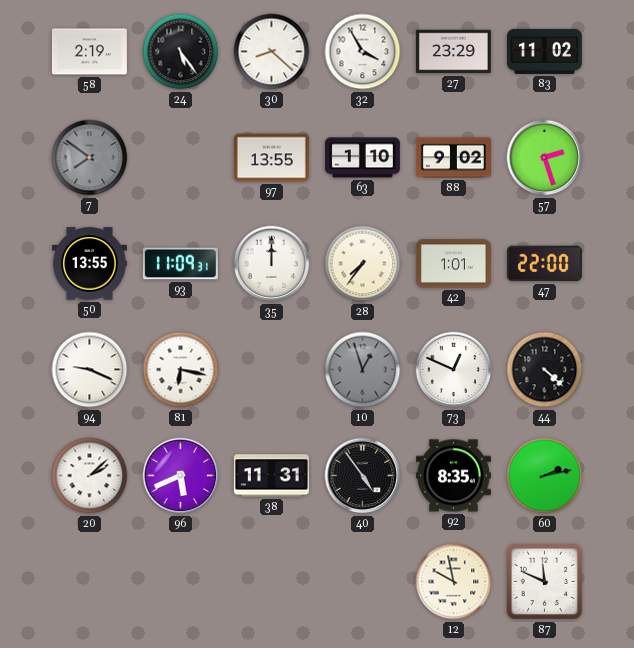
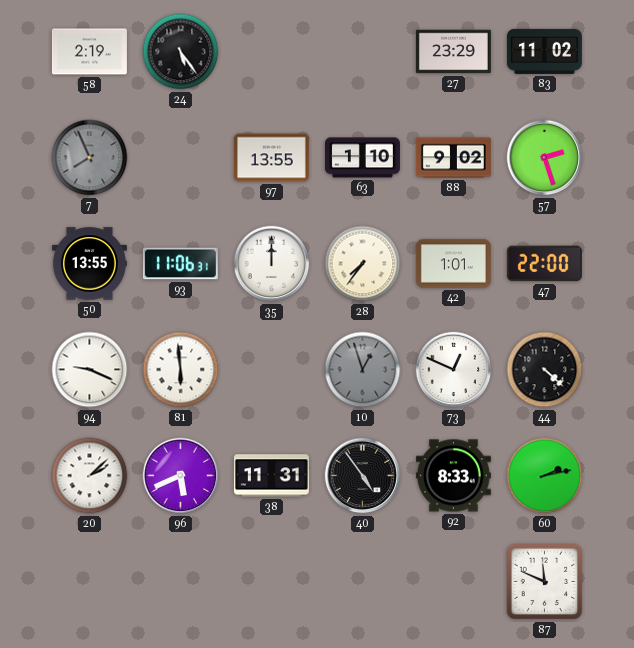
30: 8:22 -> none (272, 52)
32: 3:55 -> none (363, 52)
7: 7:51 -> 7:56 (90, 158)
93: 11:09 -> 11:06 (180, 264)
81: 6:17 -> 5:59 (181, 370)
92: 8:35 -> 8:33 (453, 476)
12: 9:58 -> none (454, 582)
